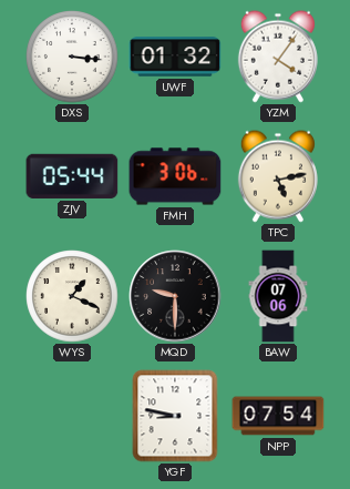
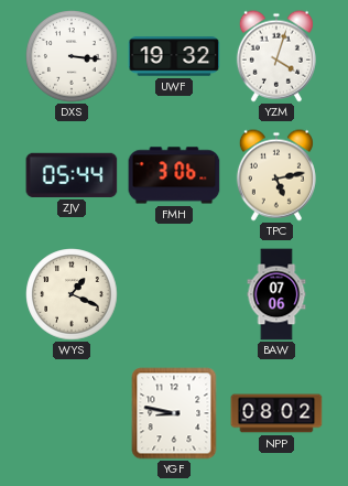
UWF: 01:32 -> 19:32 (174, 56)
YZM: 4:06 -> 4:03 (276, 56)
MQD: 9:30 -> none (175, 296)
NPP: 07:54 -> 08:02 (276, 413)
